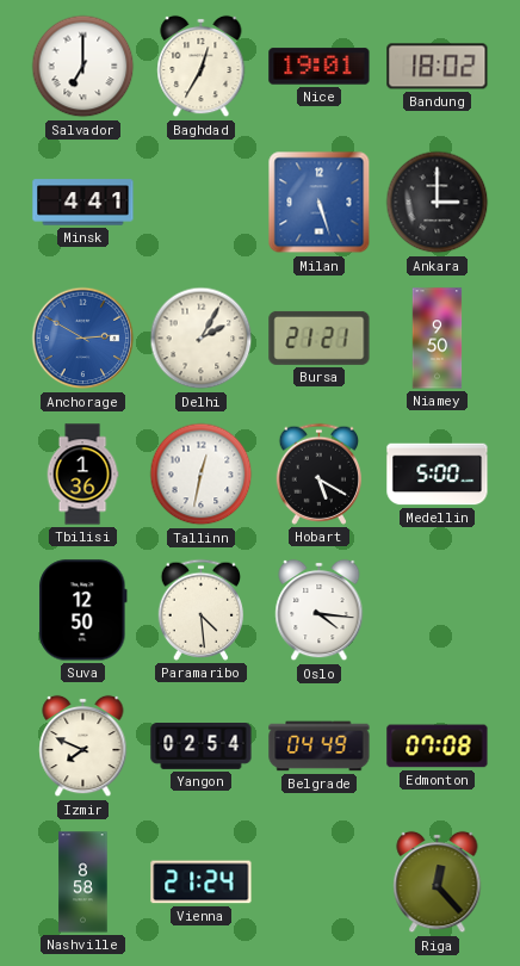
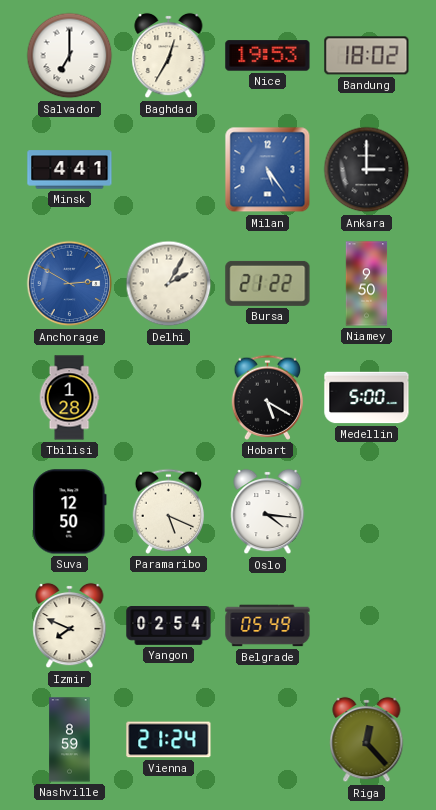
Nice: 19:01 -> 19:53 (268, 56)
Milan: 5:27 -> 5:24 (268, 170)
Bursa: 21:21 -> 21:22 (268, 283)
Tbilisi: 1:36 -> 1:28 (69, 398)
Tallinn: 12:32 -> none (202, 475)
Paramaribo: 4:29 -> 5:19 (168, 511)
Belgrade: 04:49 -> 05:49 (268, 626)
Edmonton: 07:08 -> none (438, 747)
Nashville: 8:58 -> 8:59 (70, 740)
